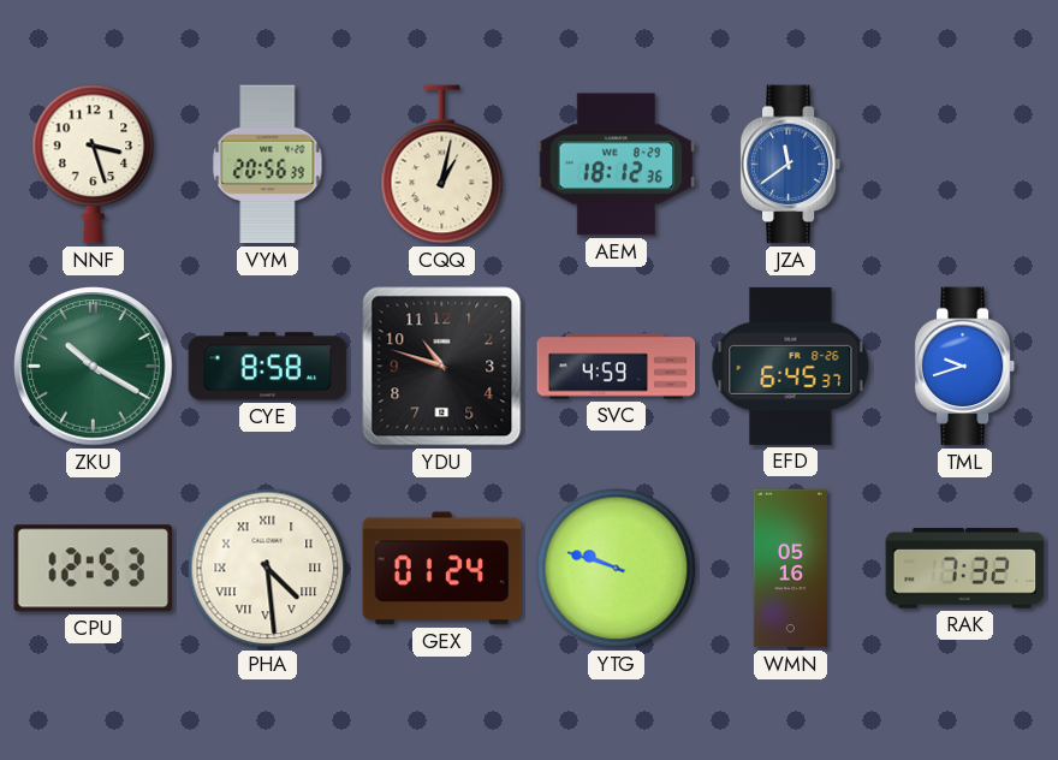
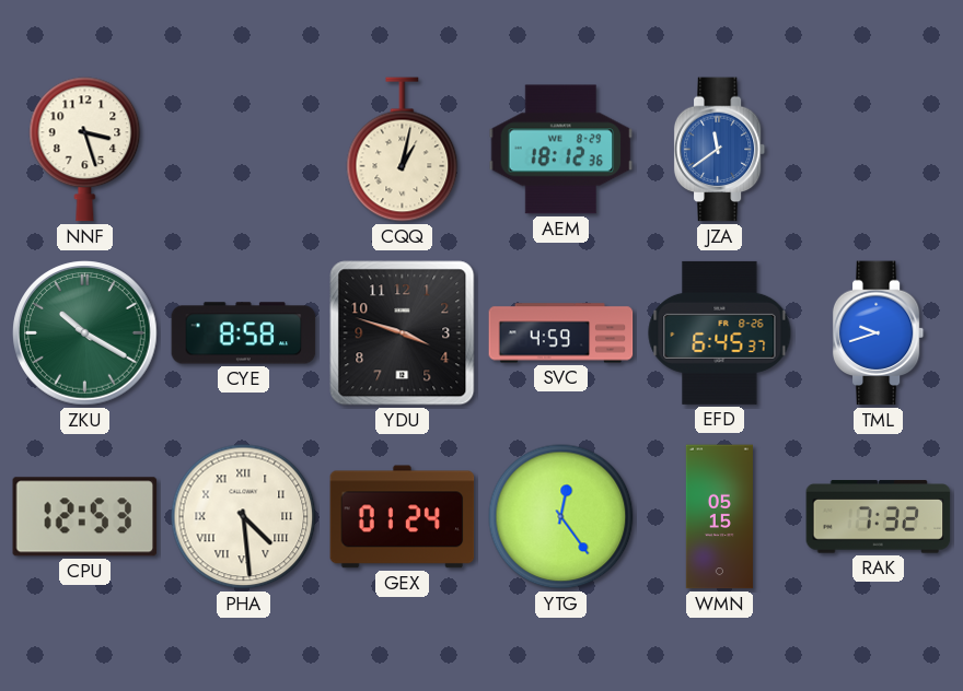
VYM: 20:56 -> none (268, 165)
YDU: 10:48 -> 3:48 (403, 333)
YTG: 9:48 -> 12:24 (561, 517)
WMN: 05:16 -> 05:15 (719, 517)
